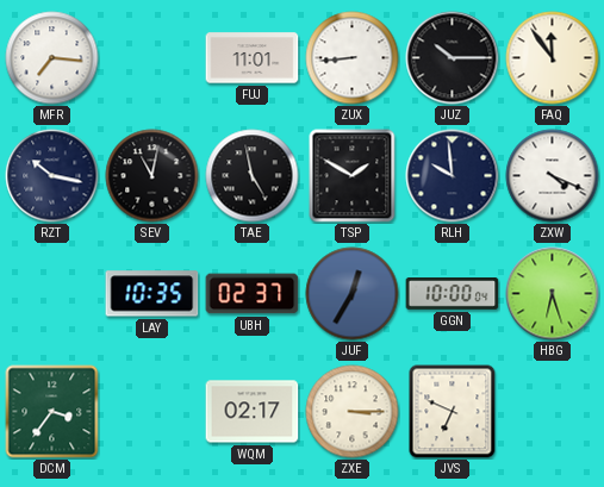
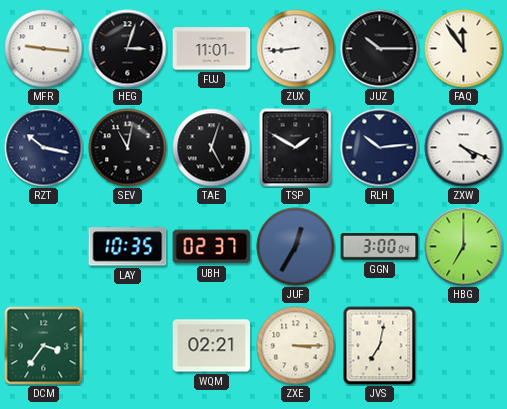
MFR: 7:16 -> 9:16 (44, 49)
HEG: none -> 3:03 (128, 49)
TAE: 4:58 -> 5:03 (212, 148)
RLH: 9:59 -> 10:14 (380, 148)
GGN: 10:00 -> 3:00 (380, 247)
HBG: 6:27 -> 7:00 (464, 247)
WQM: 02:17 -> 02:21 (212, 346)
JVS: 6:49 -> 7:02 (380, 346)
